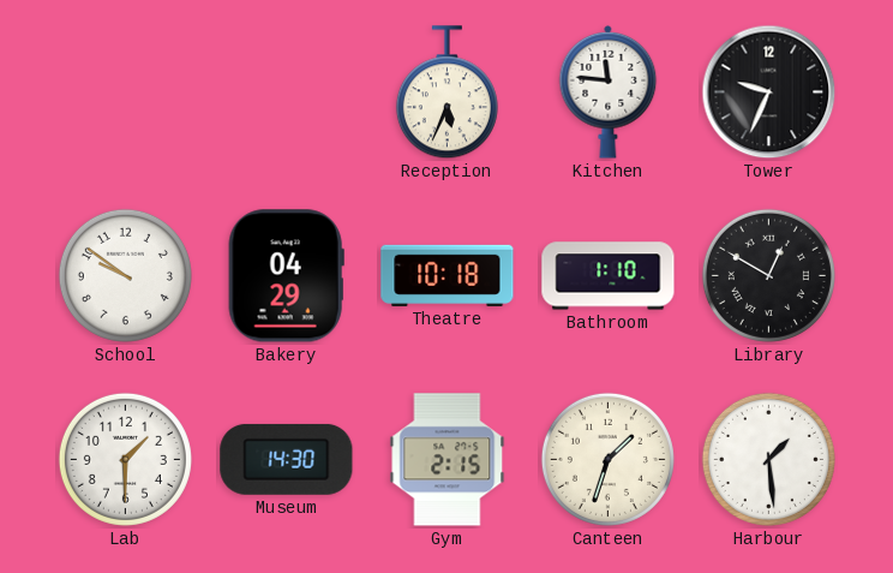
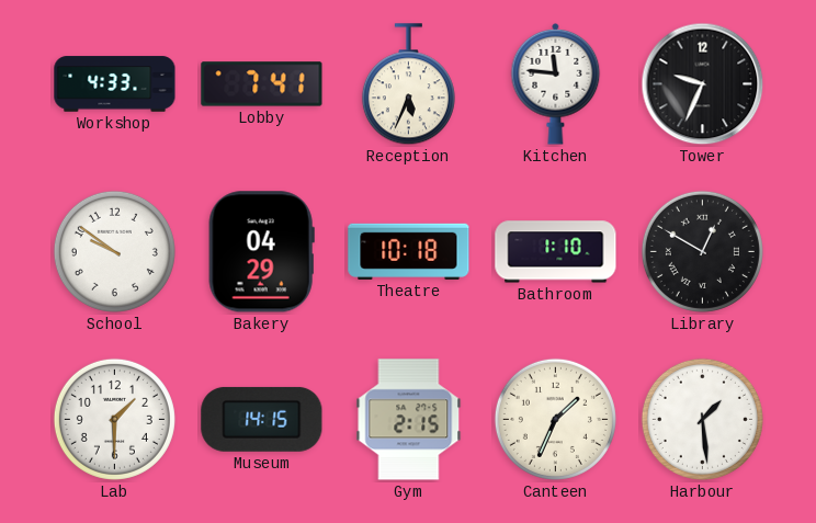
Workshop: none -> 4:33 (115, 84)
Lobby: none -> 7:41 (262, 84)
Museum: 14:30 -> 14:15 (262, 419)
Canteen: 1:33 -> 1:34 (555, 419)
